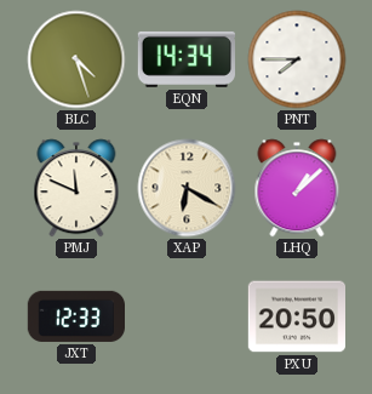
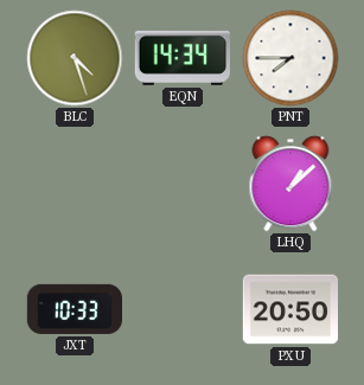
PMJ: 11:49 -> none (76, 188)
XAP: 6:20 -> none (187, 188)
JXT: 12:33 -> 10:33 (74, 309)
